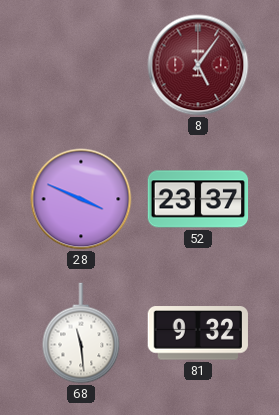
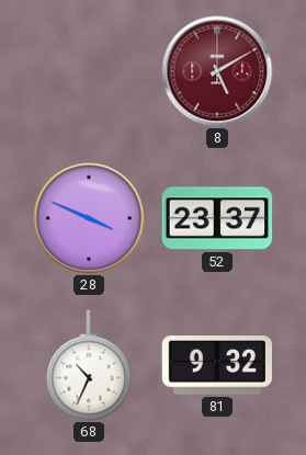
8: 5:06 -> 5:10 (217, 71)
68: 11:29 -> 10:34 (89, 365)
